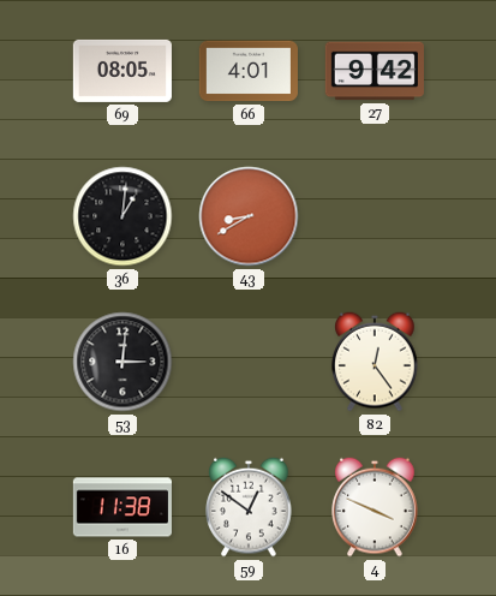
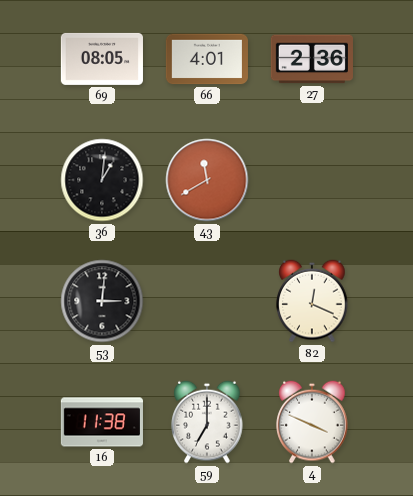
27: 9:42 -> 2:36 (312, 59)
43: 8:40 -> 11:40 (207, 180)
82: 12:24 -> 12:19 (312, 301)
59: 12:51 -> 7:00 (207, 422)
